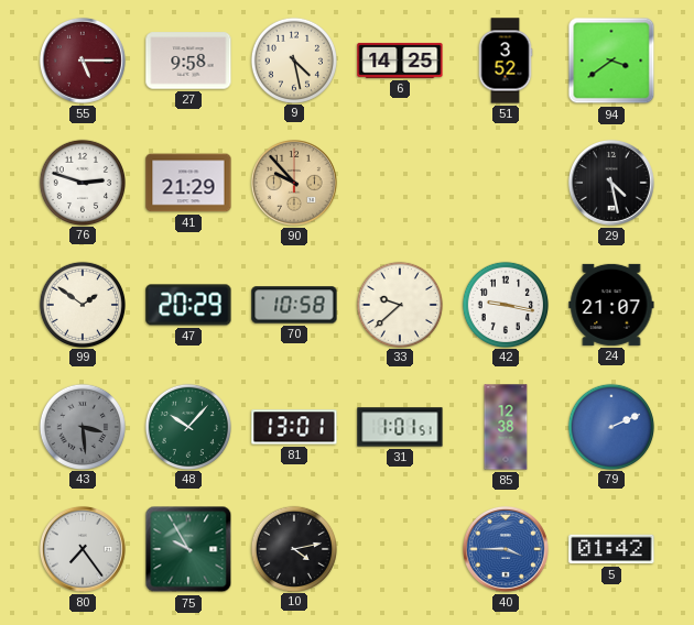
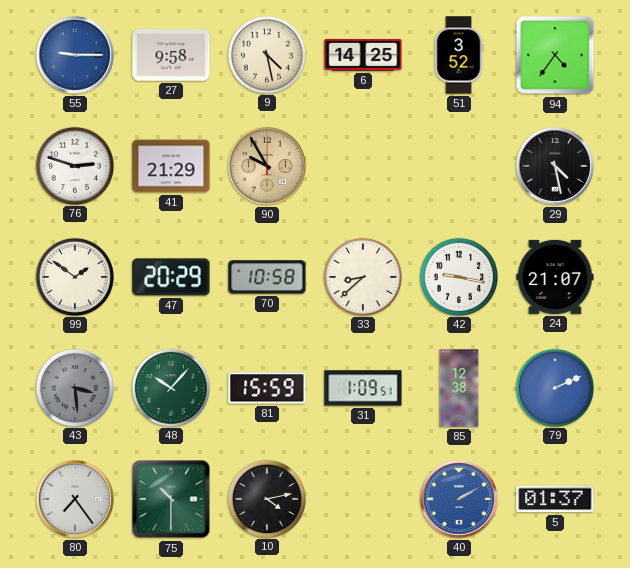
55: 5:15 -> 9:15 (75, 55)
55 dial: burgundy -> blue (75, 55)
94: 3:39 -> 4:36 (555, 55)
90: 9:53 -> 9:55 (267, 166)
33: 9:38 -> 8:38 (362, 276)
81: 13:01 -> 15:59 (267, 388)
31: 1:01 -> 1:09 (363, 388)
75: 9:55 -> 10:30 (171, 499)
40: 3:45 -> 2:10 (459, 499)
5: 01:42 -> 01:37 (555, 499)
